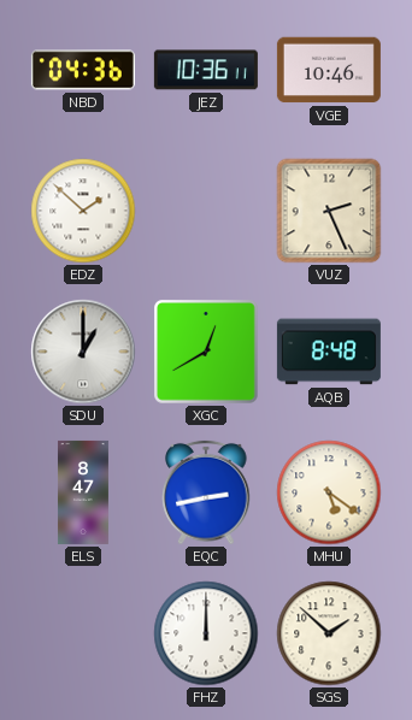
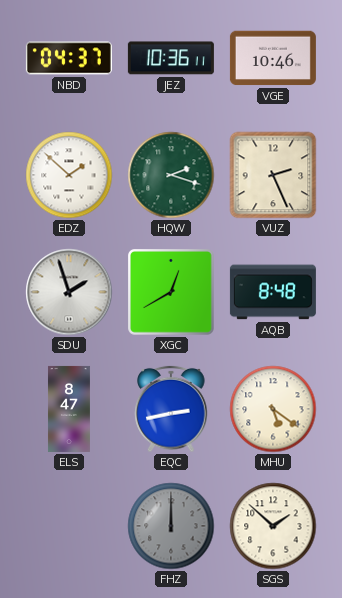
NBD: 04:36 -> 04:37 (69, 58)
HQW: none -> 2:18 (171, 175)
SDU: 1:00 -> 1:57 (69, 292)
FHZ dial: white -> grey (171, 526)
